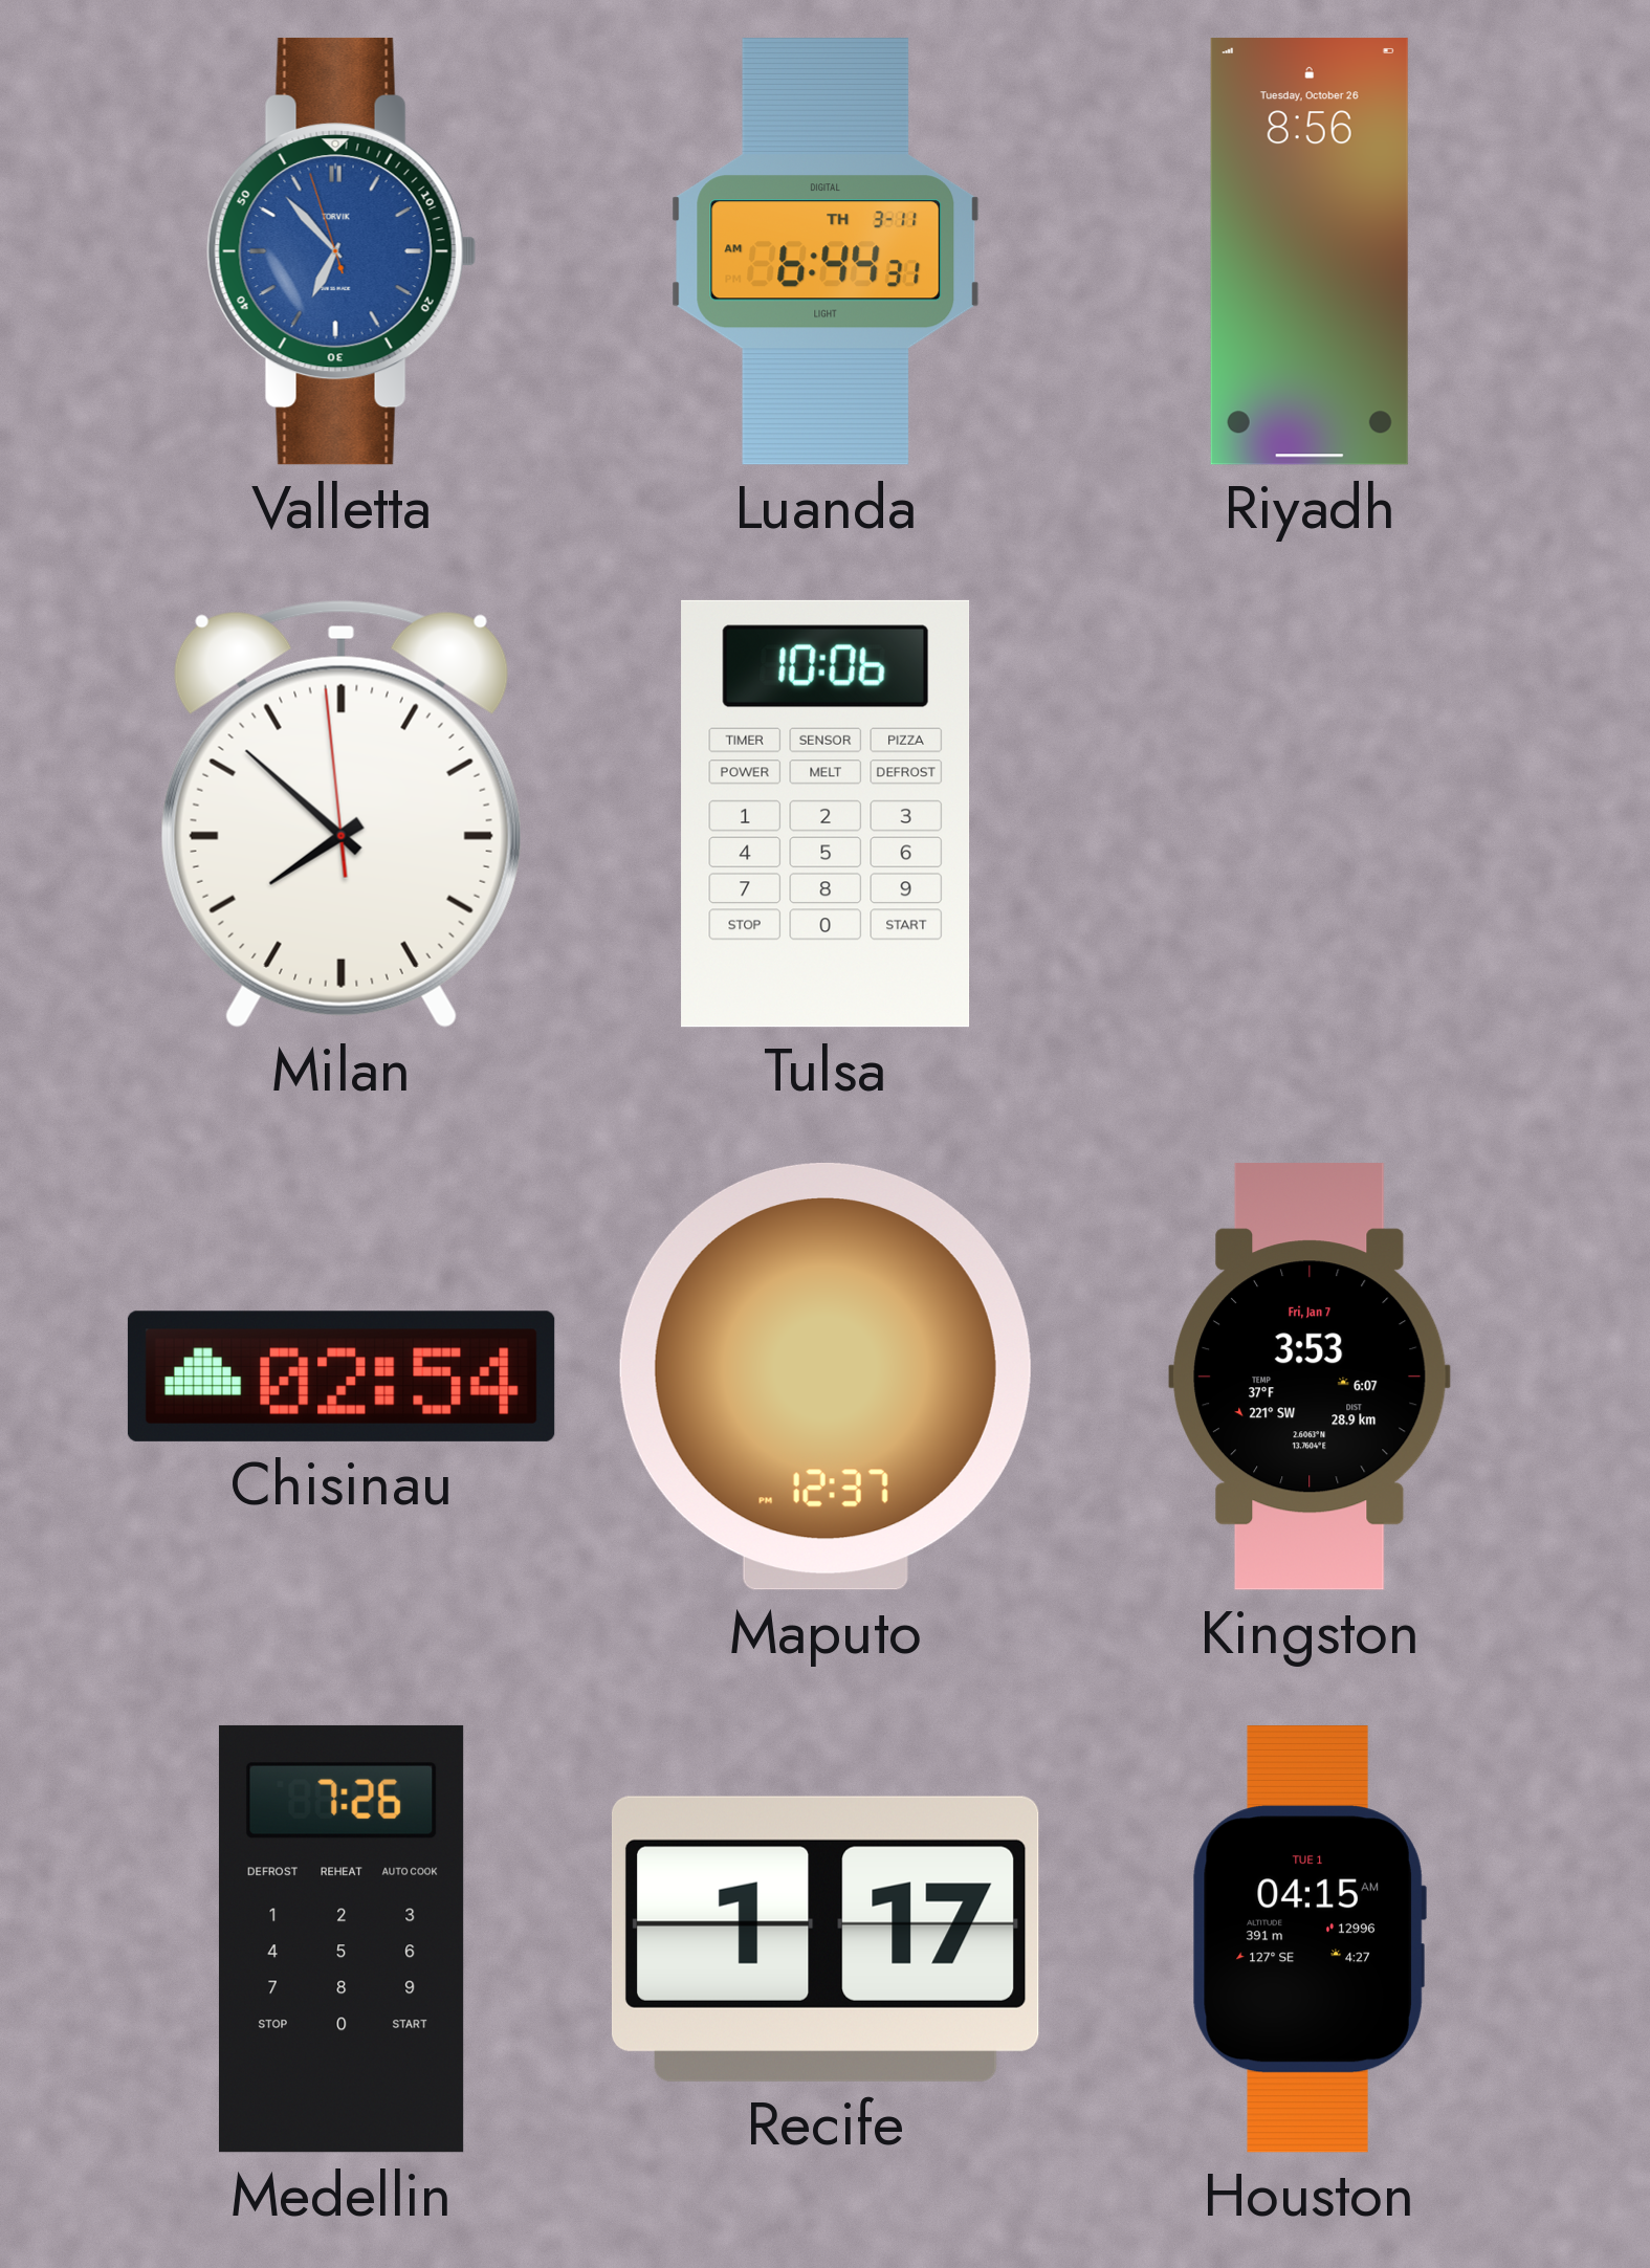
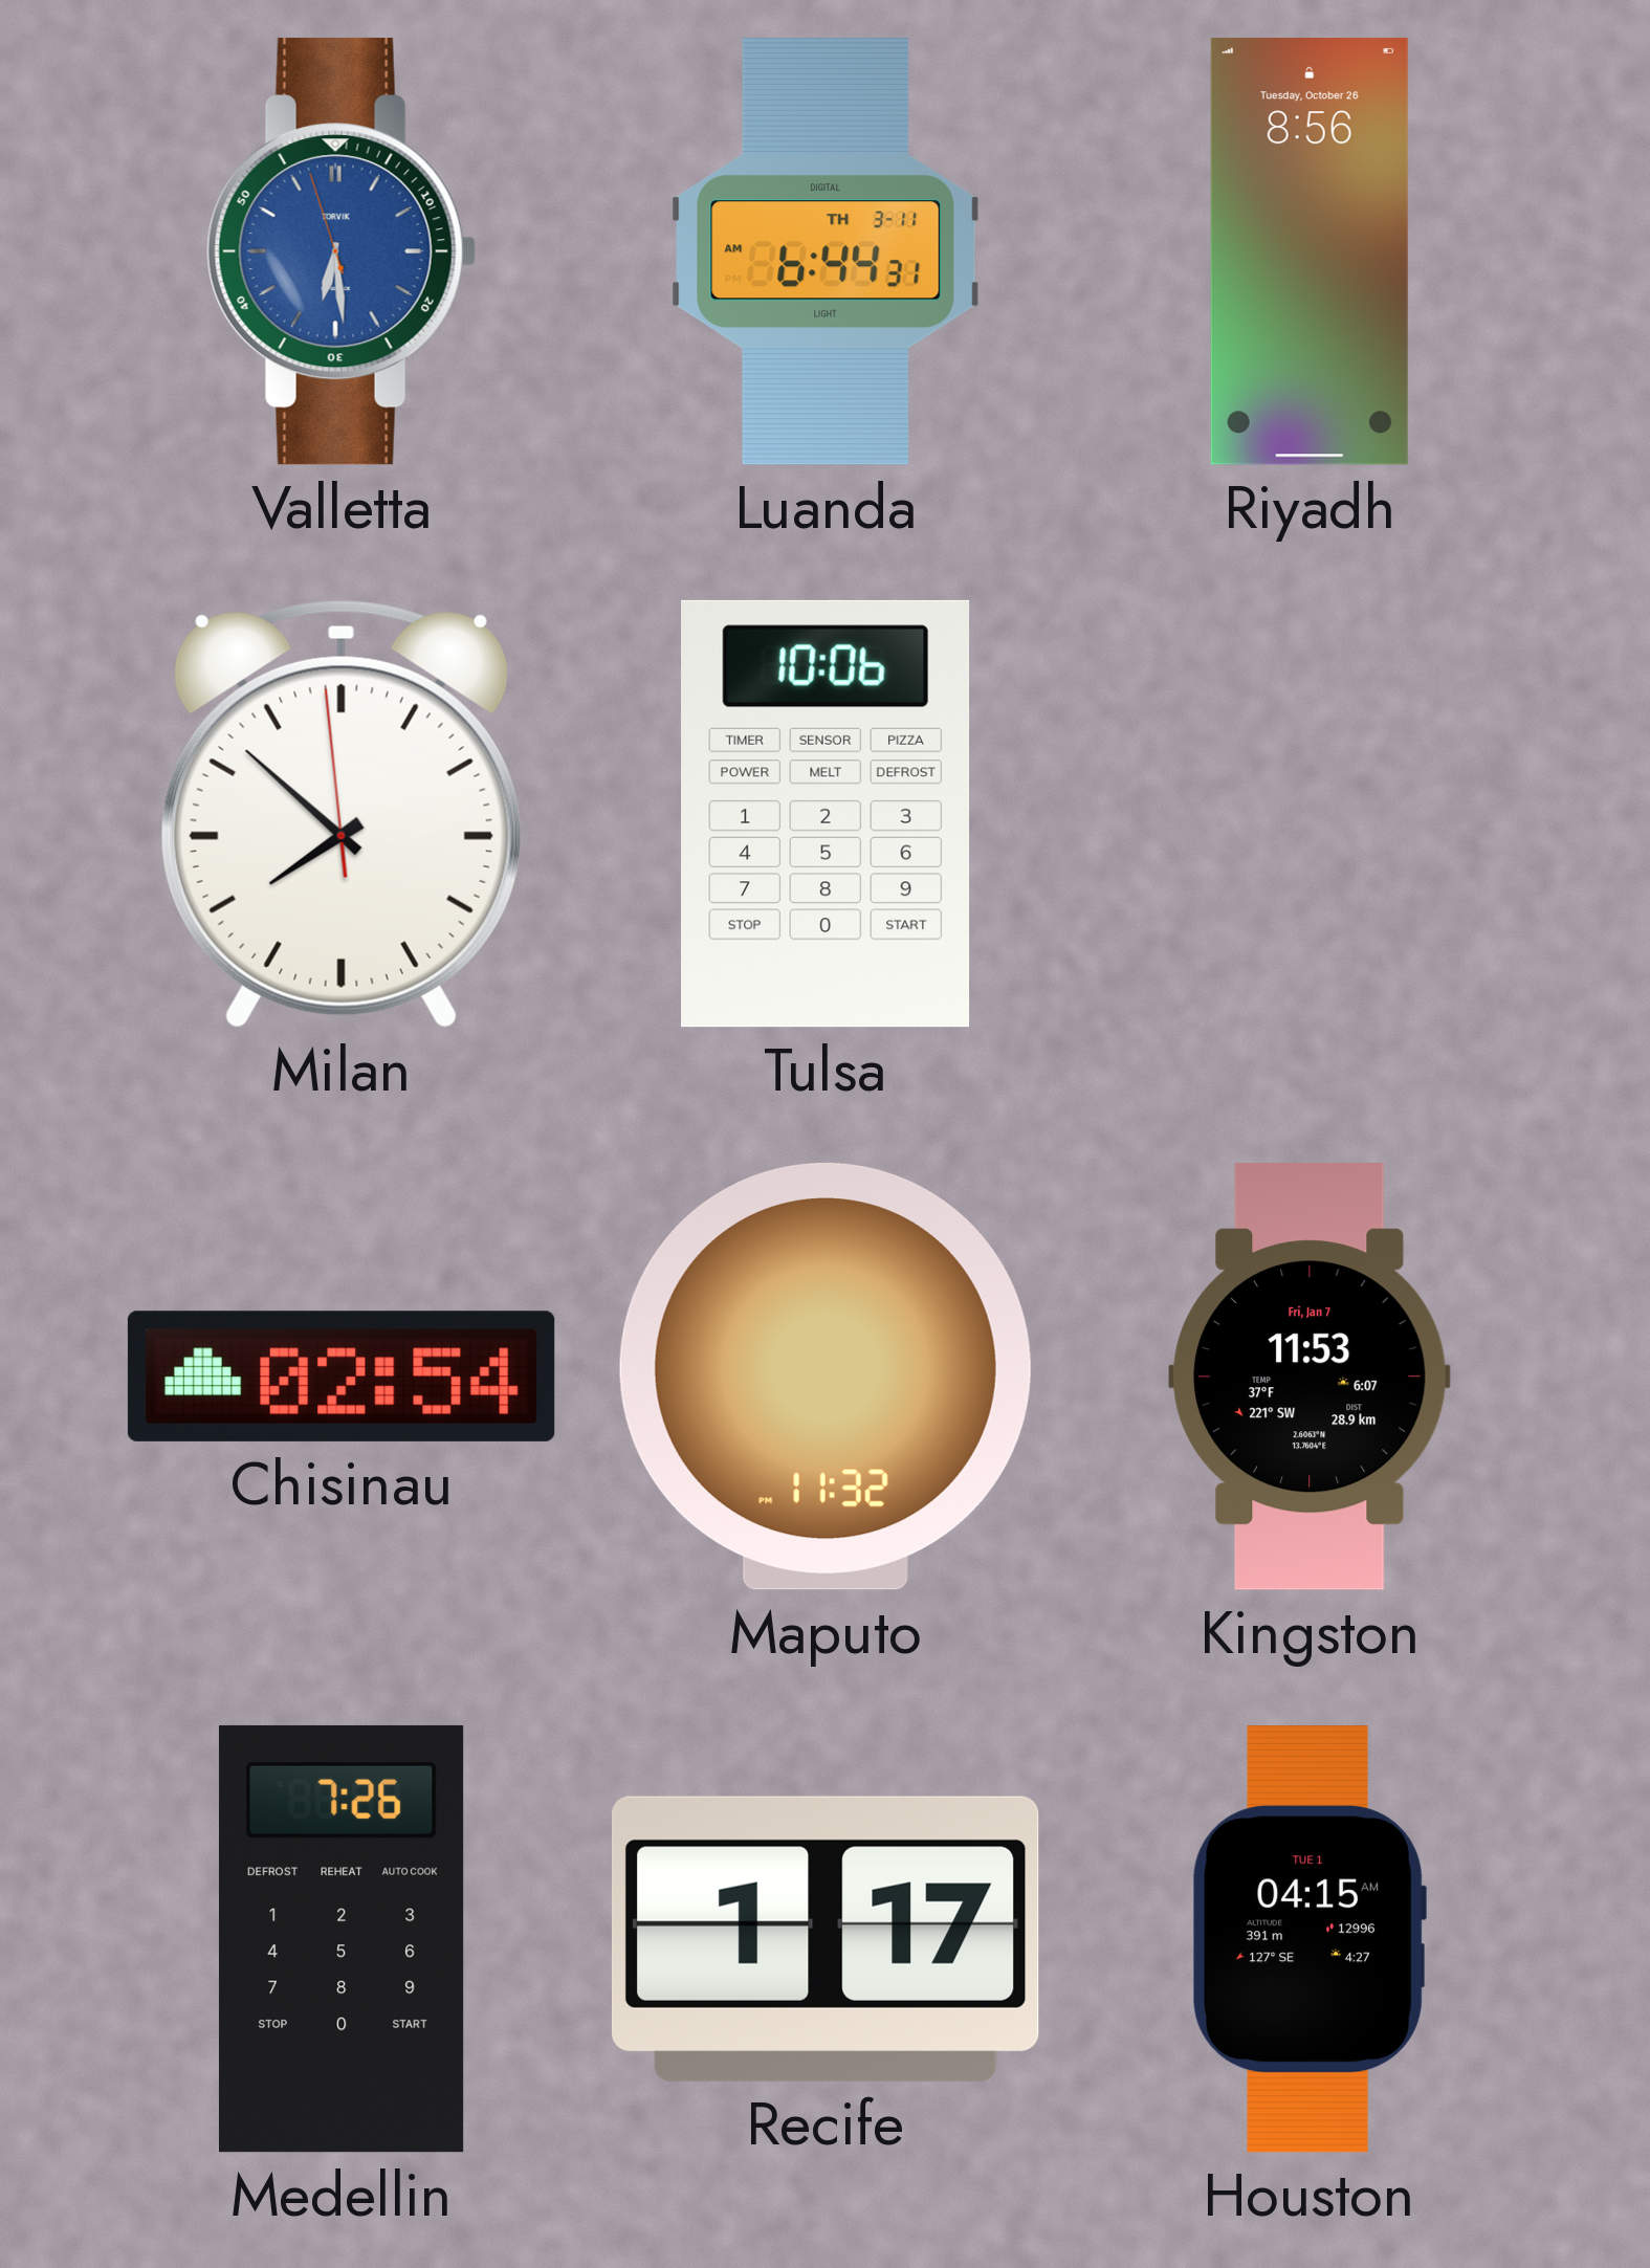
Valletta: 6:52 -> 6:28 (342, 251)
Maputo: 12:37 -> 11:32 (826, 1377)
Kingston: 3:53 -> 11:53 (1310, 1377)
